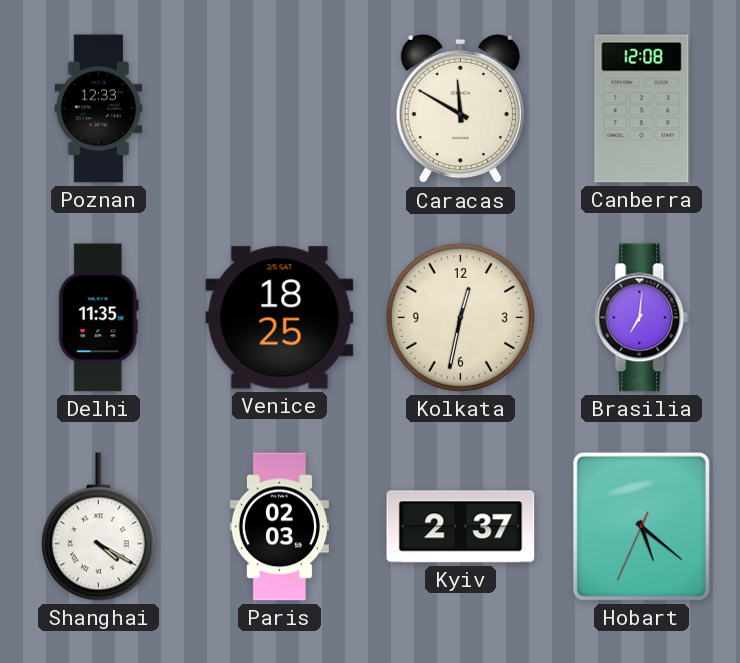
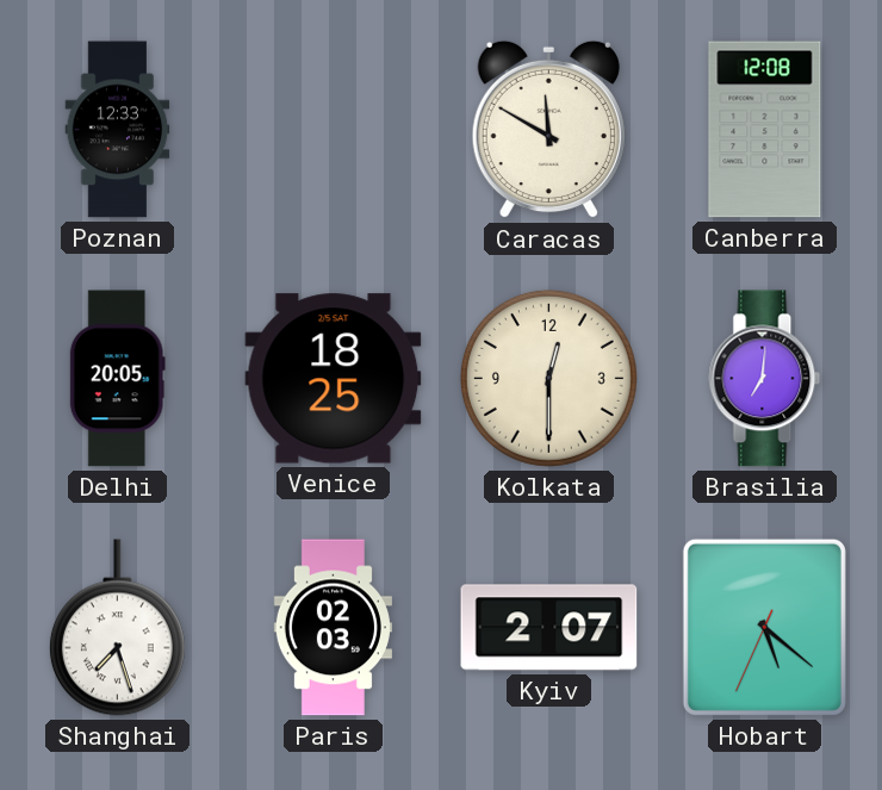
Delhi: 11:35 -> 20:05 (117, 379)
Kolkata: 12:32 -> 12:30 (548, 378)
Shanghai: 4:20 -> 7:27 (117, 628)
Kyiv: 2:37 -> 2:07 (549, 628)
